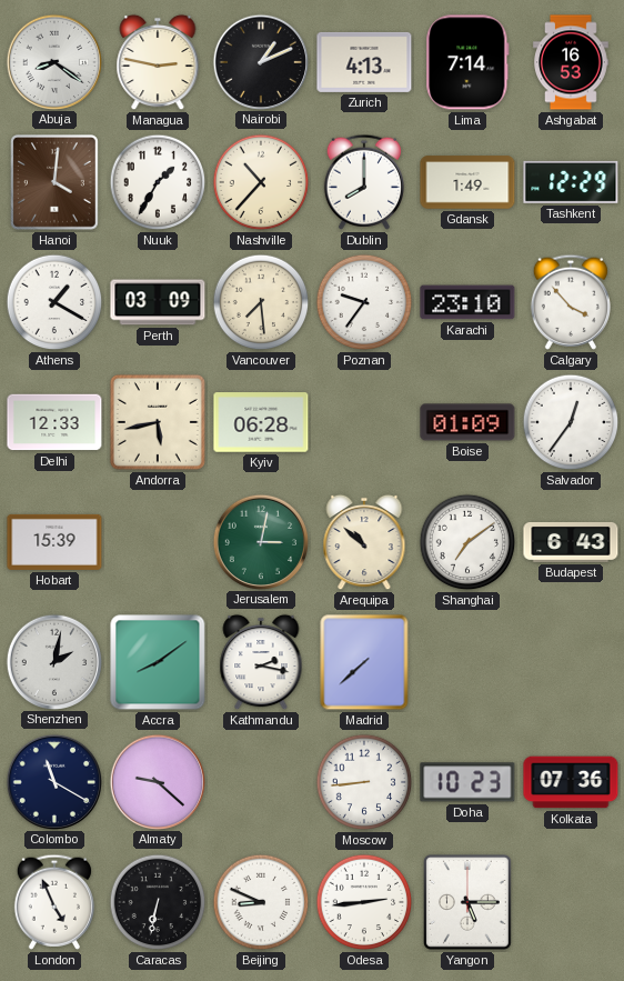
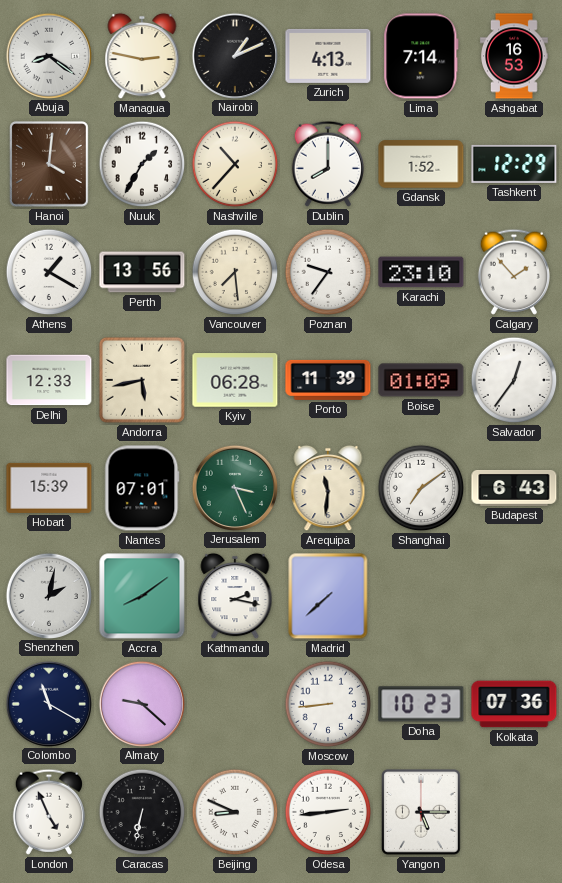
Gdansk: 1:49 -> 1:52 (421, 164)
Perth: 03:09 -> 13:56 (142, 272)
Calgary: 3:53 -> 1:53 (514, 272)
Porto: none -> 11:39 (328, 380)
Nantes: none -> 07:01 (142, 488)
Jerusalem: 3:02 -> 3:26 (234, 487)
Arequipa: 10:52 -> 11:31 (328, 488)
